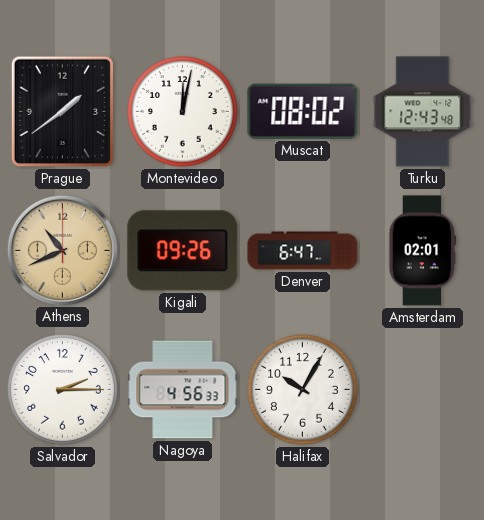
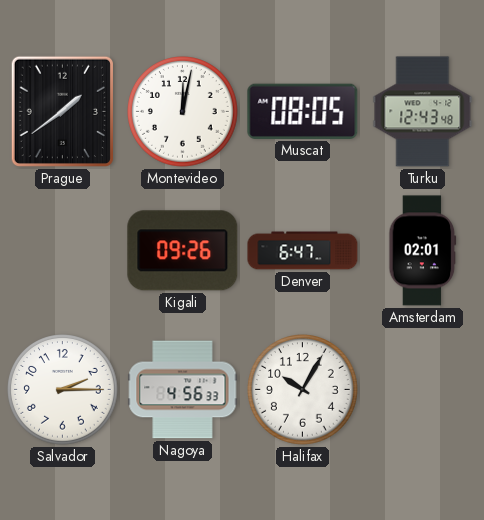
Muscat: 08:02 -> 08:05 (303, 111)
Athens: 10:41 -> none (62, 250)
